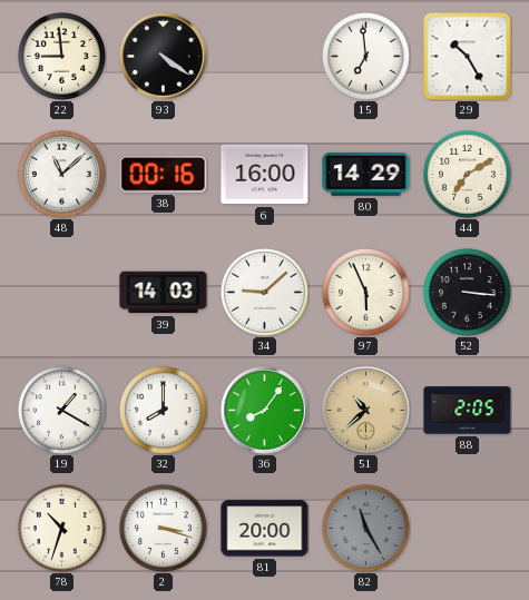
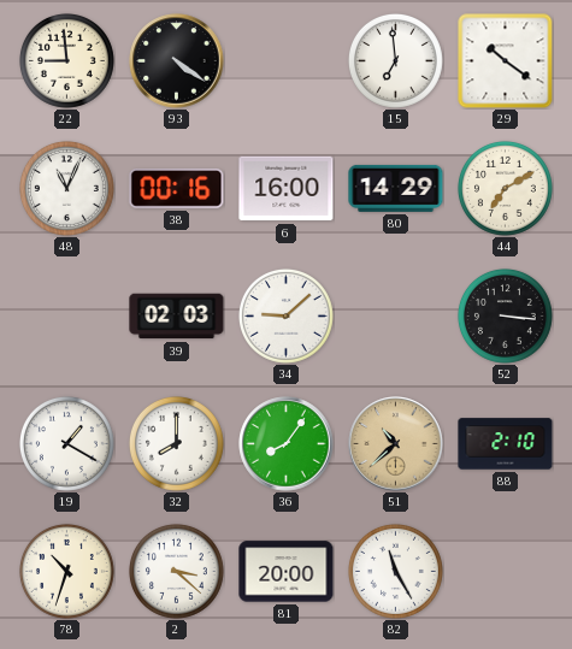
29: 10:25 -> 10:21 (506, 61)
48: 11:08 -> 11:04 (66, 188)
39: 14:03 -> 02:03 (177, 317)
97: 5:56 -> none (365, 292)
88: 2:05 -> 2:10 (506, 444)
2: 3:18 -> 3:22 (176, 571)
82 dial: grey -> white (395, 571)
